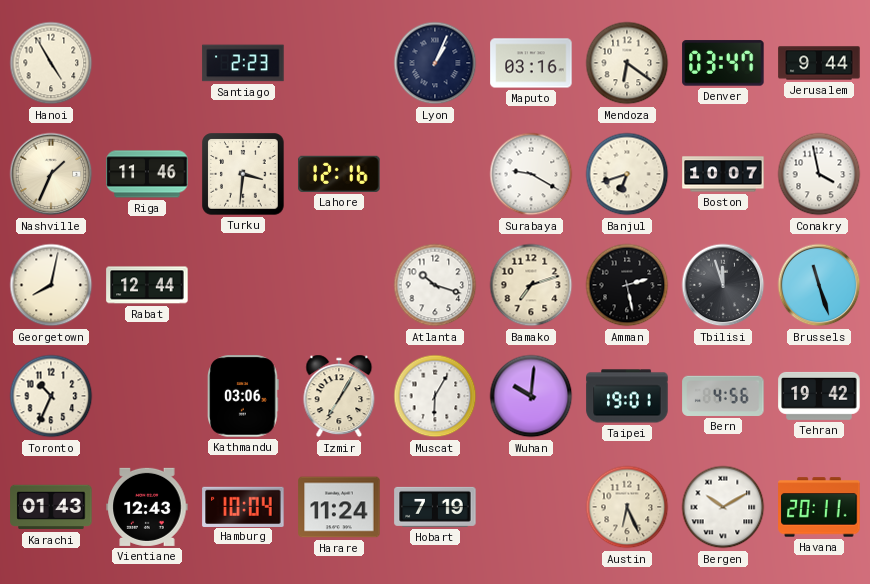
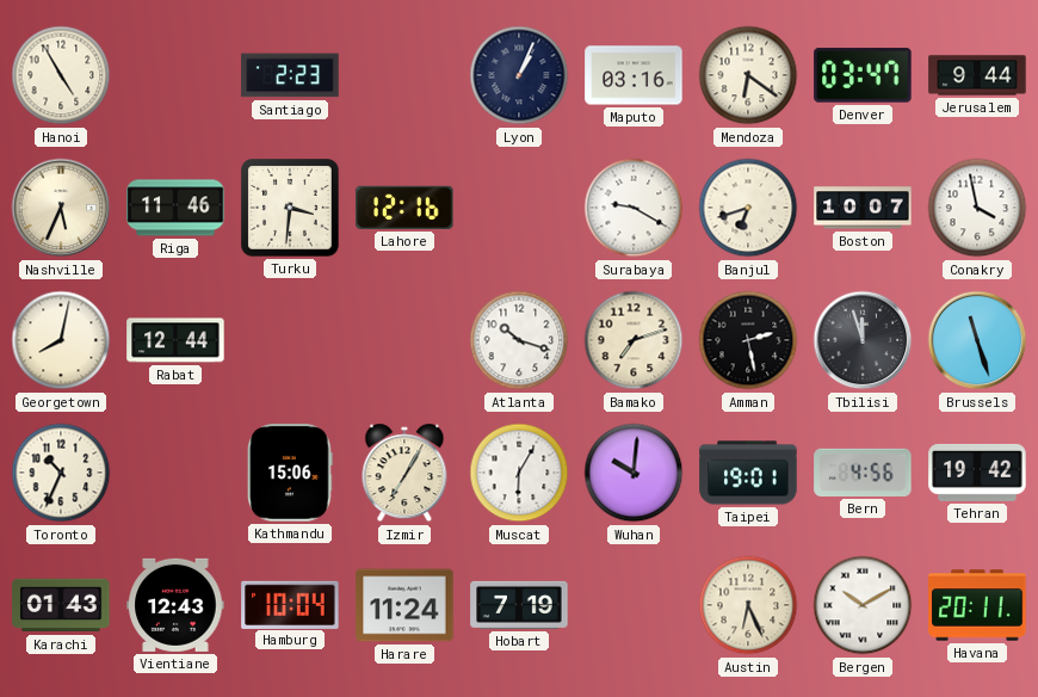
Nashville: 1:34 -> 5:34 (61, 208)
Kathmandu: 03:06 -> 15:06 (290, 473)
